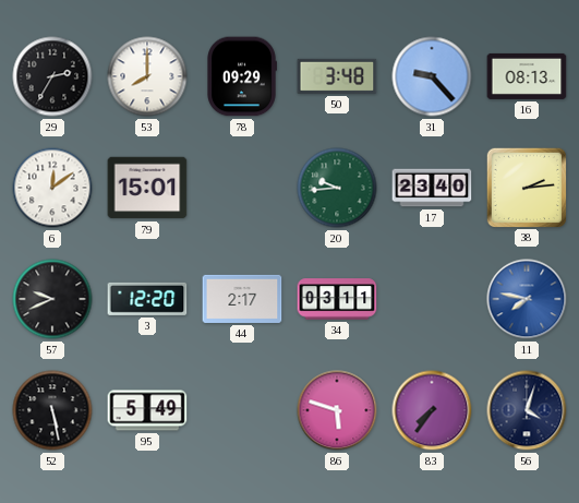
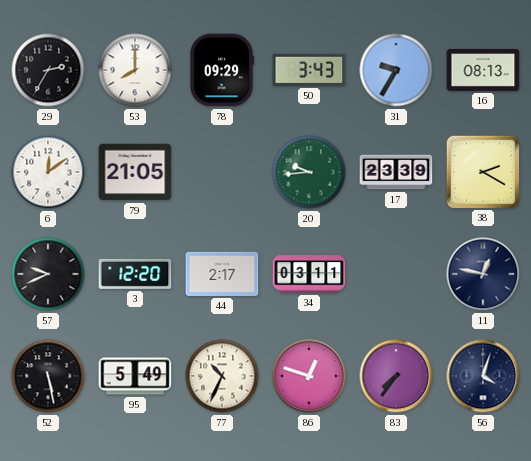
50: 3:48 -> 3:43 (309, 70)
31: 9:23 -> 9:35 (396, 70)
79: 15:01 -> 21:05 (135, 172)
17: 23:40 -> 23:39 (396, 172)
38: 2:14 -> 2:20 (482, 171)
11: 7:47 -> 12:47 (483, 274)
11 dial: blue -> navy (483, 274)
77: none -> 10:34 (222, 376)
86: 5:48 -> 12:48 (309, 376)
